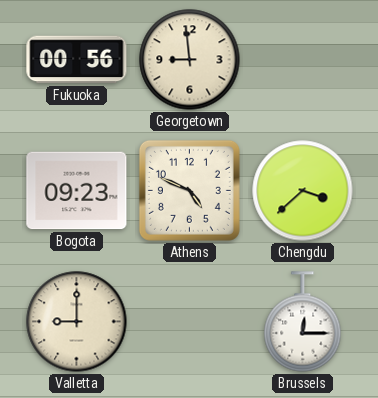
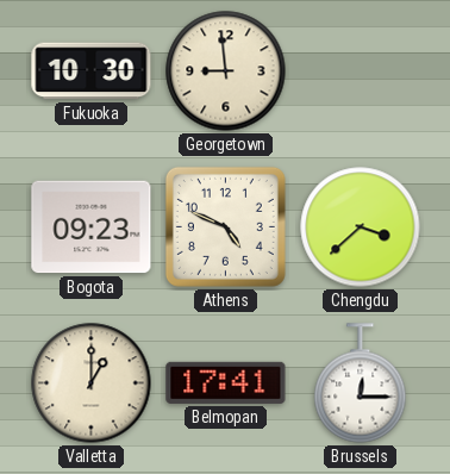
Fukuoka: 00:56 -> 10:30 (92, 71)
Valletta: 9:00 -> 1:00 (92, 383)
Belmopan: none -> 17:41 (226, 382)
